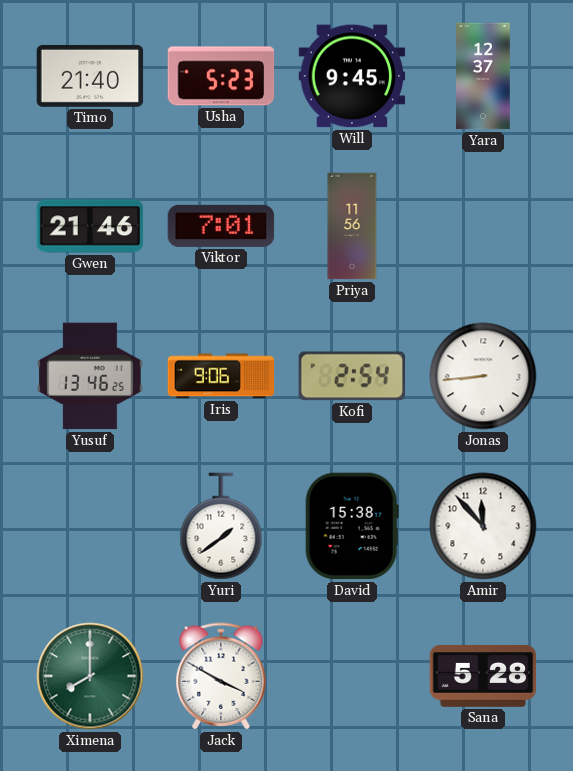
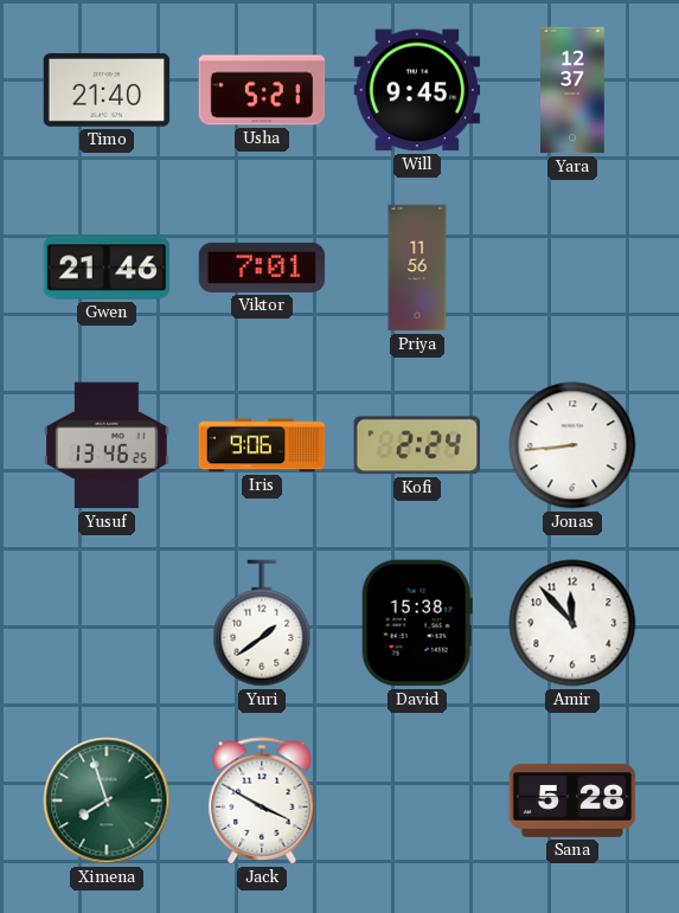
Usha: 5:23 -> 5:21 (262, 90)
Kofi: 2:54 -> 2:24 (416, 445)
Ximena: 8:00 -> 7:57 (107, 801)
